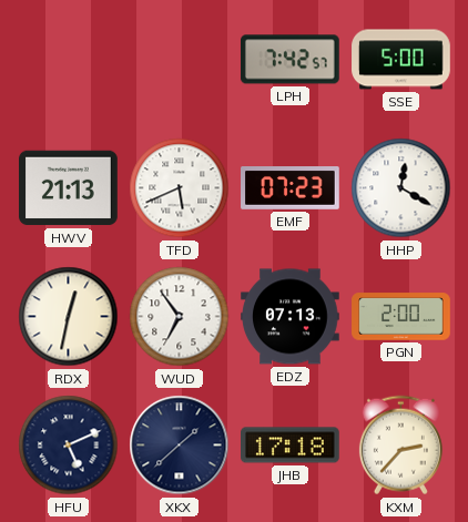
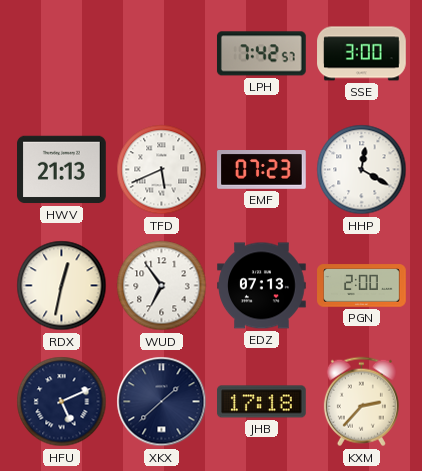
SSE: 5:00 -> 3:00 (362, 54)
